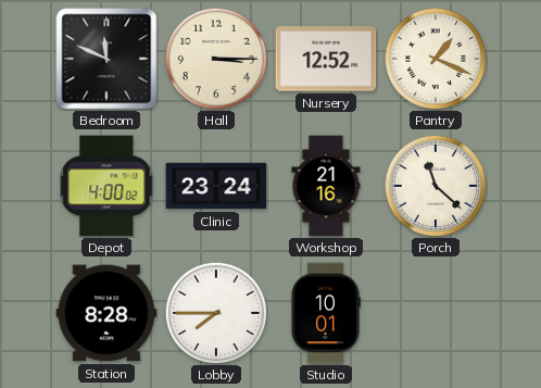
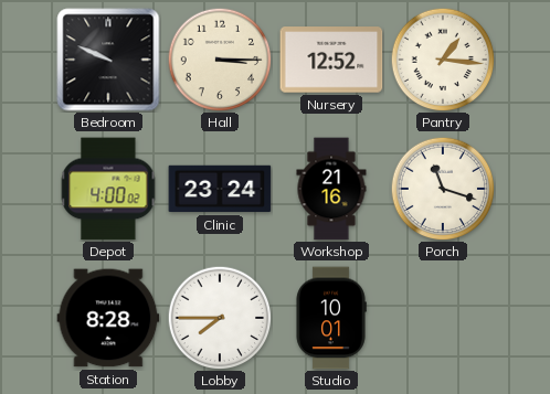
Bedroom: 11:49 -> 9:49 (108, 60)
Pantry: 1:19 -> 1:16 (443, 60)
Porch: 11:22 -> 11:18 (443, 189)
